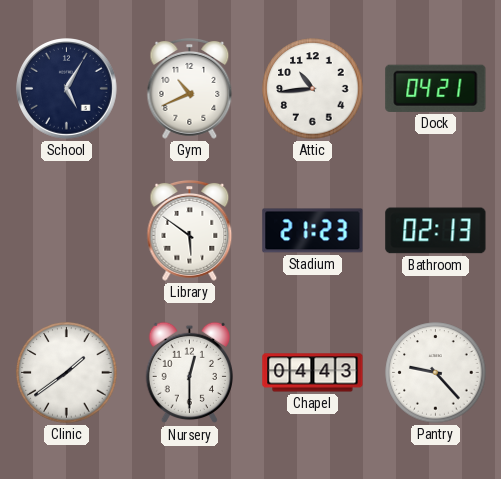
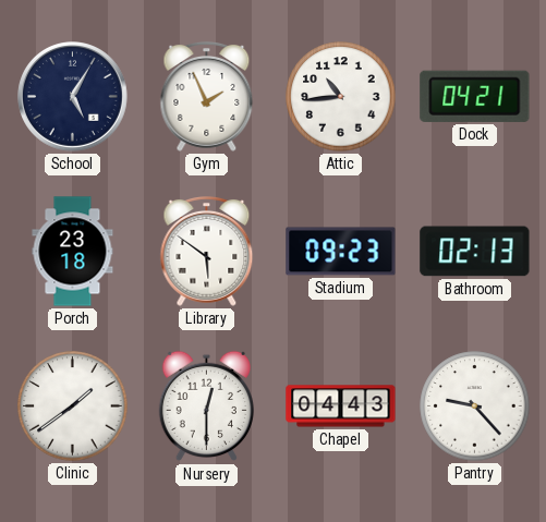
Gym: 10:41 -> 1:56 (207, 97)
Porch: none -> 23:18 (73, 252)
Stadium: 21:23 -> 09:23 (341, 252)
